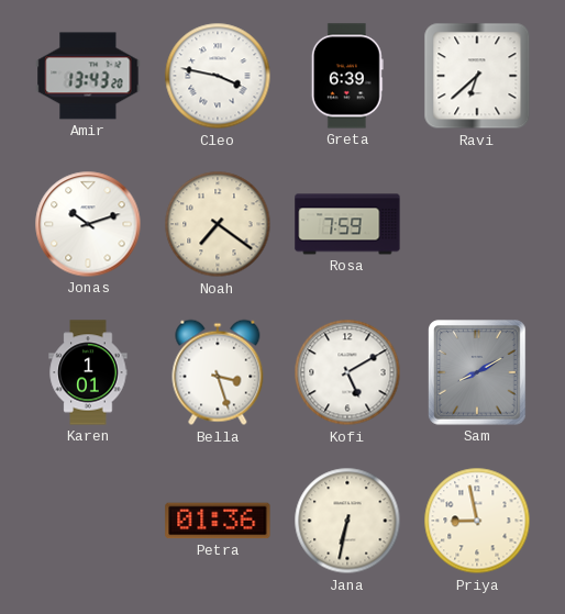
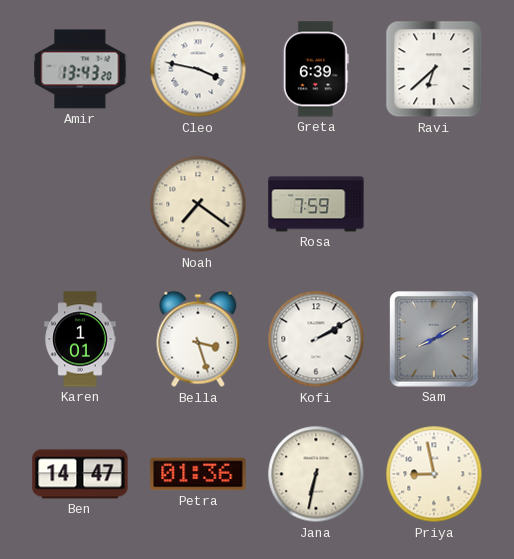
Jonas: 10:12 -> none (88, 224)
Kofi: 5:10 -> 2:10 (316, 339)
Ben: none -> 14:47 (80, 474)
